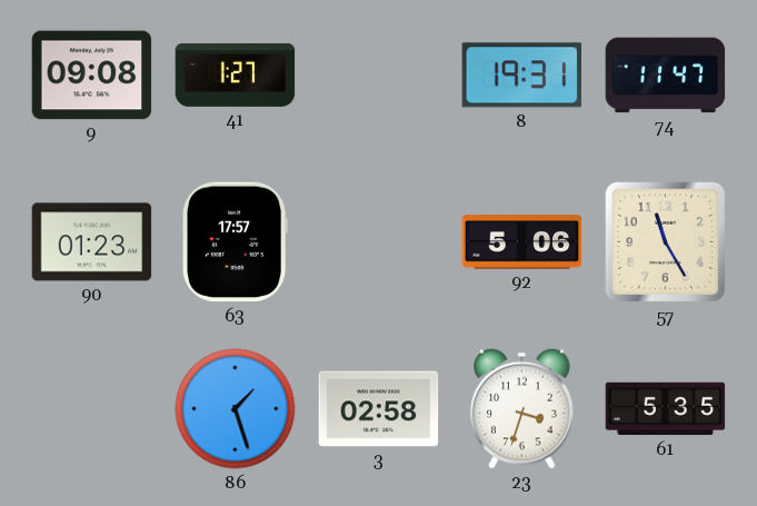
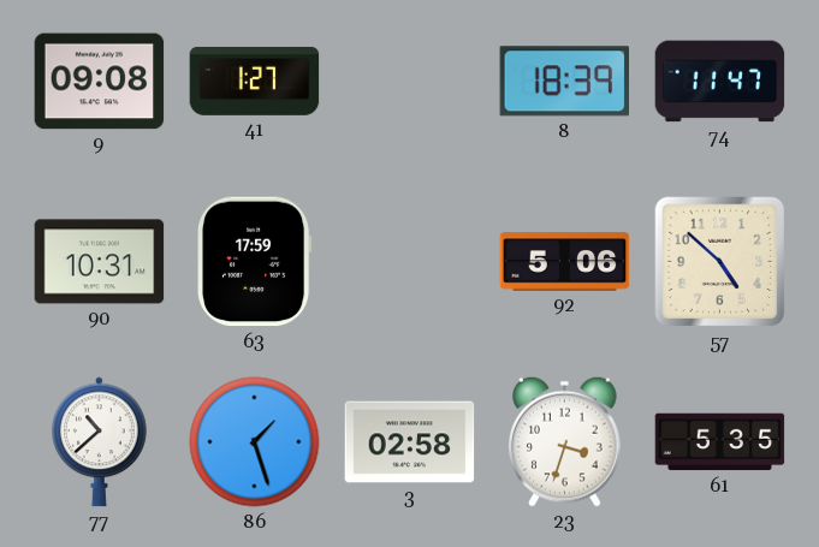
8: 19:31 -> 18:39 (564, 82)
90: 01:23 -> 10:31 (100, 262)
63: 17:57 -> 17:59 (255, 262)
57: 11:25 -> 4:52 (720, 262)
77: none -> 10:38 (100, 442)
